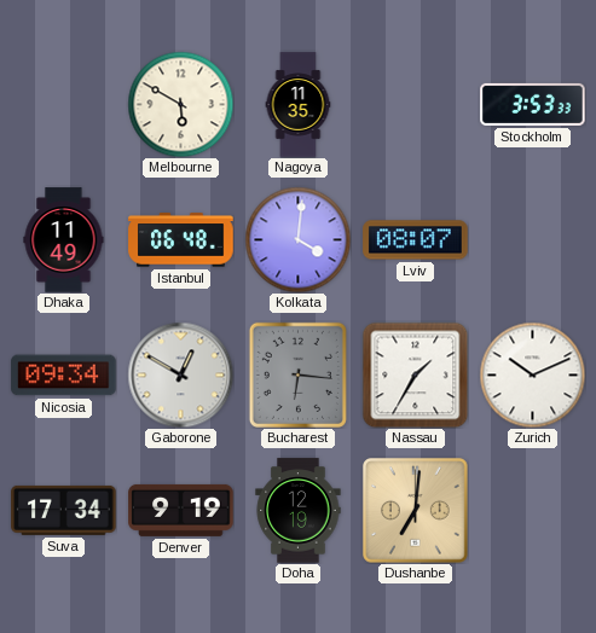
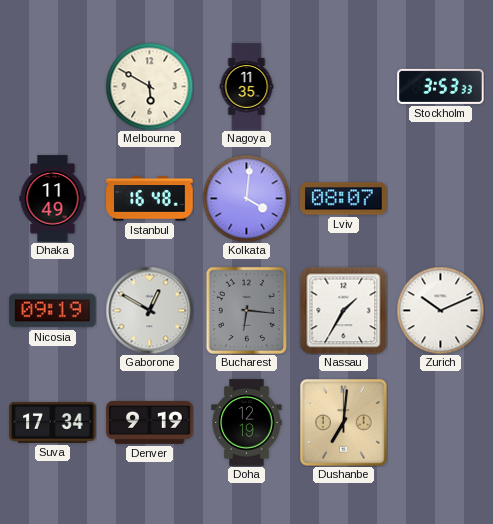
Istanbul: 06:48 -> 16:48 (150, 199)
Nicosia: 09:34 -> 09:19 (53, 311)
